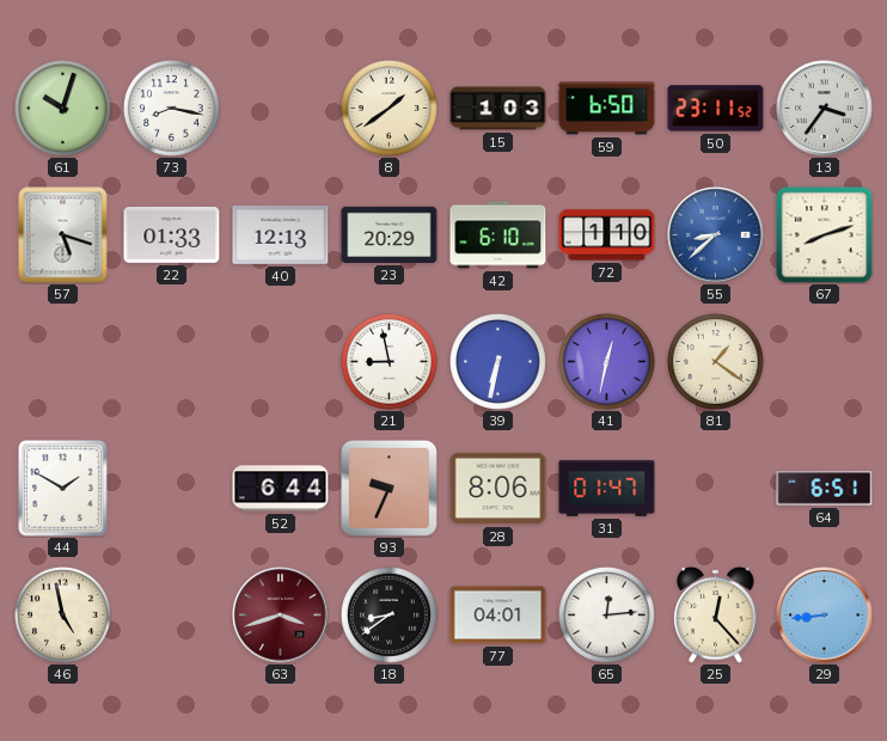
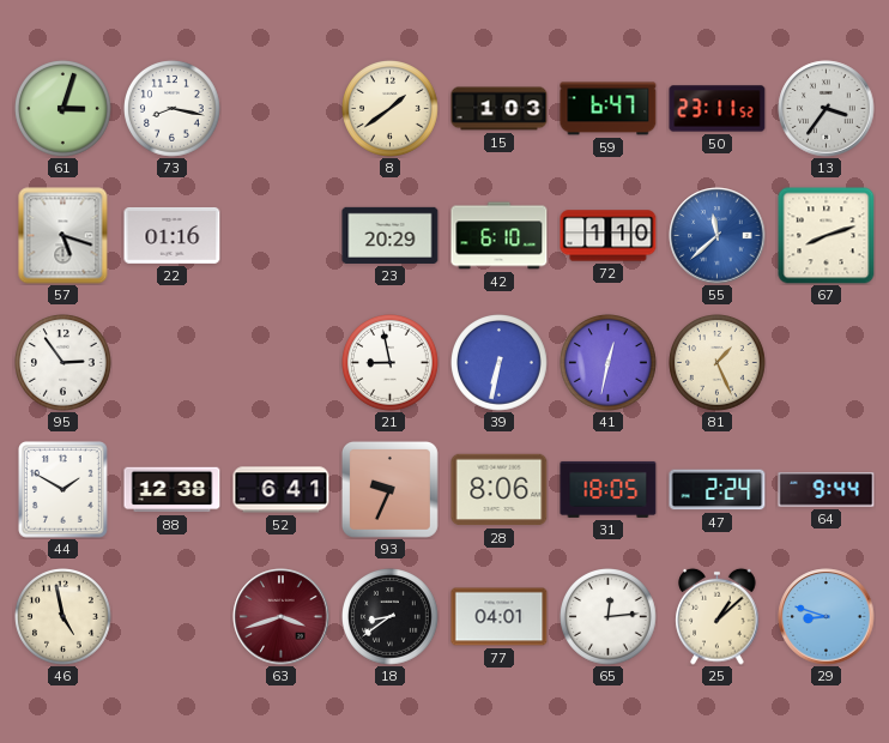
61: 10:03 -> 3:03 (63, 109)
59: 6:50 -> 6:47 (609, 109)
22: 01:33 -> 01:16 (173, 235)
40: 12:13 -> none (281, 234)
55: 8:38 -> 11:38 (718, 236)
95: none -> 2:54 (63, 363)
81: 1:21 -> 1:26 (718, 363)
88: none -> 12:38 (173, 490)
52: 6:44 -> 6:41 (282, 490)
31: 01:47 -> 18:05 (609, 489)
47: none -> 2:24 (718, 490)
64: 6:51 -> 9:44 (827, 490)
25: 12:23 -> 1:08 (718, 616)
29: 8:44 -> 8:48 (827, 617)
